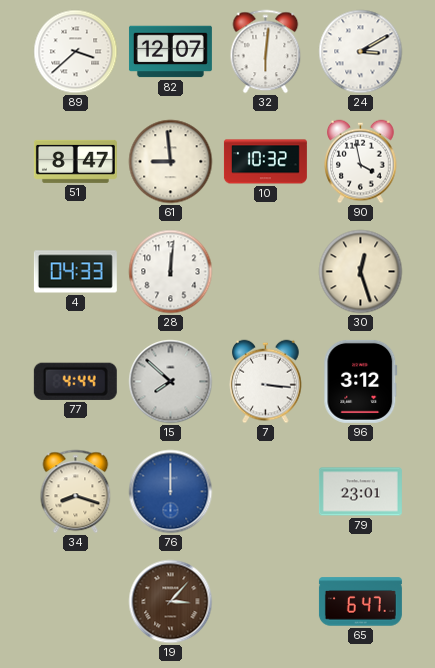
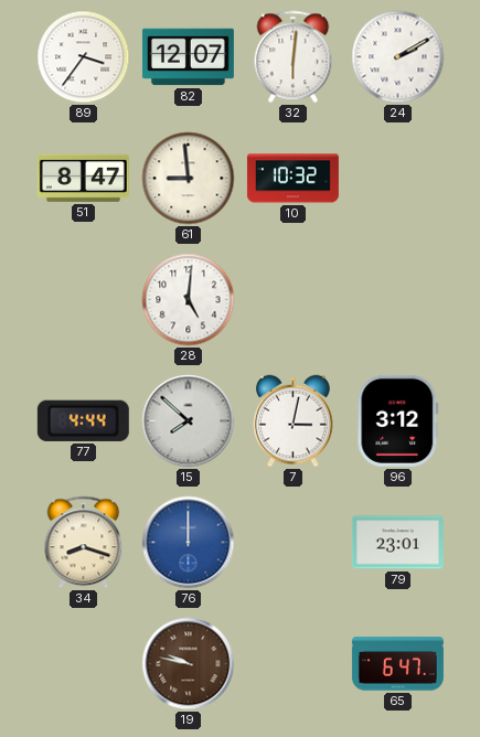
89: 3:38 -> 3:36 (84, 57)
24: 3:10 -> 2:10 (398, 57)
90: 3:58 -> none (361, 162)
4: 04:33 -> none (75, 272)
28: 12:01 -> 5:01 (189, 300)
30: 12:27 -> none (361, 272)
7: 3:16 -> 3:02 (294, 421)
19: 3:07 -> 9:47 (189, 664)
